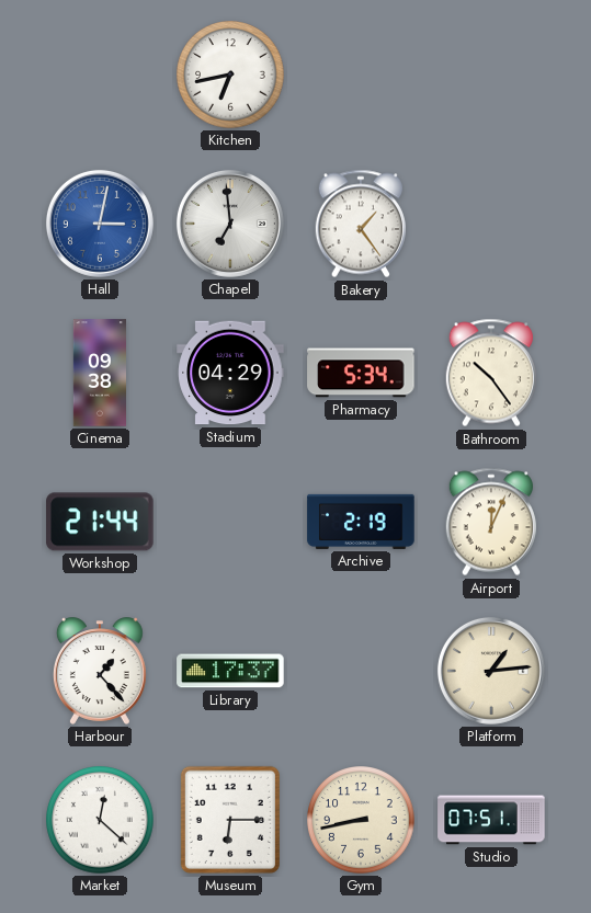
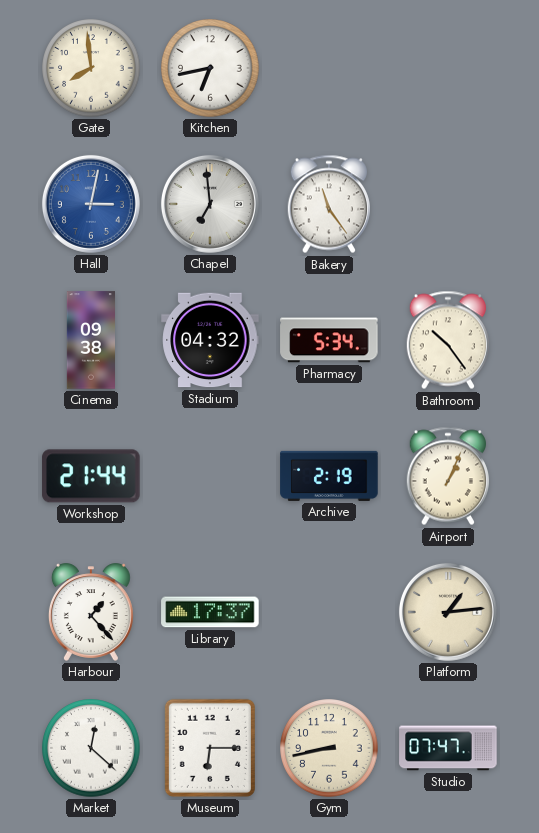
Gate: none -> 7:59 (91, 68)
Bakery: 1:24 -> 11:24 (328, 204)
Stadium: 04:29 -> 04:32 (210, 340)
Airport: 12:04 -> 1:04 (447, 476)
Studio: 07:51 -> 07:47 (448, 748)
